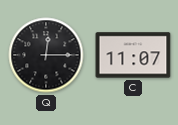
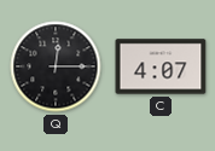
C: 11:07 -> 4:07 (161, 66)
